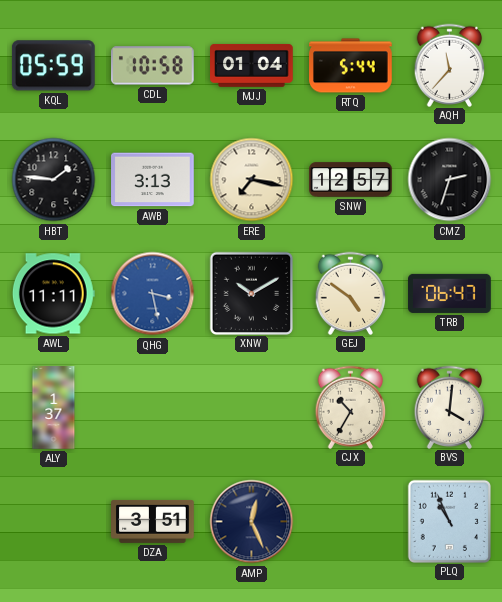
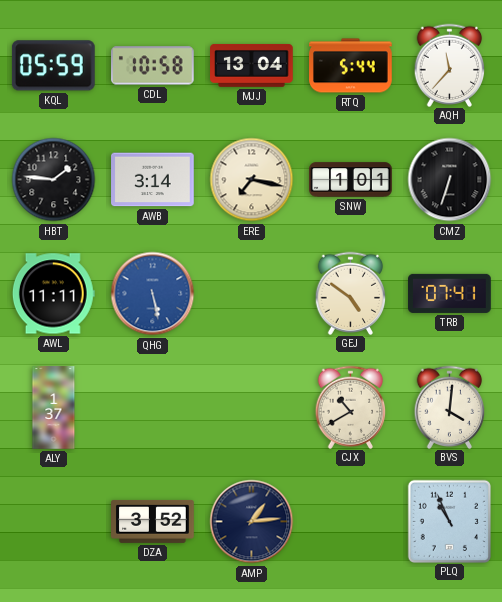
MJJ: 01:04 -> 13:04 (252, 65)
AWB: 3:13 -> 3:14 (153, 180)
SNW: 12:57 -> 1:01 (351, 180)
CMZ: 2:33 -> 6:33 (450, 180)
QHG: 3:28 -> 5:28 (153, 294)
XNW: 10:10 -> none (251, 293)
TRB: 06:47 -> 07:41 (450, 293)
CJX: 10:35 -> 10:40 (351, 407)
DZA: 3:51 -> 3:52 (153, 521)
AMP: 12:26 -> 1:14 (252, 522)
